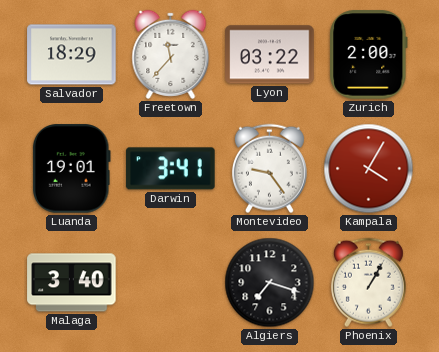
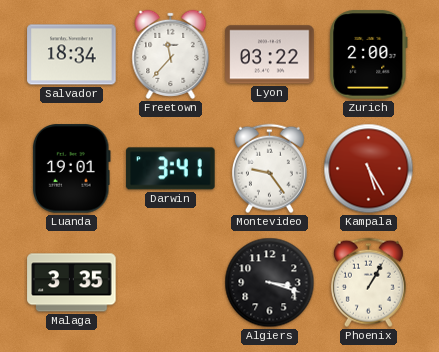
Salvador: 18:29 -> 18:34 (72, 55)
Kampala: 4:05 -> 5:25 (369, 169)
Malaga: 3:40 -> 3:35 (72, 283)
Algiers: 7:18 -> 3:18 (270, 283)
